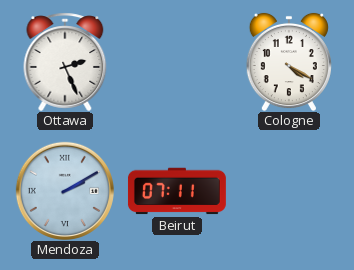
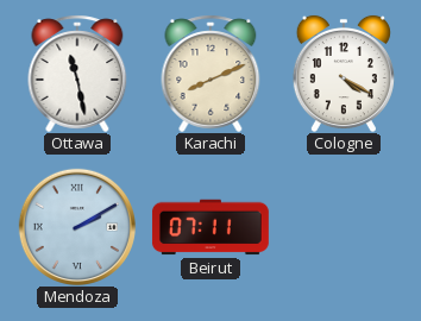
Ottawa: 2:26 -> 11:28 (77, 74)
Karachi: none -> 8:11 (211, 74)
